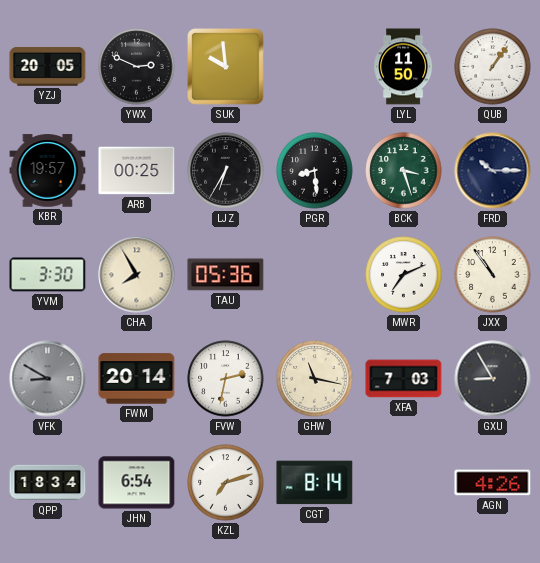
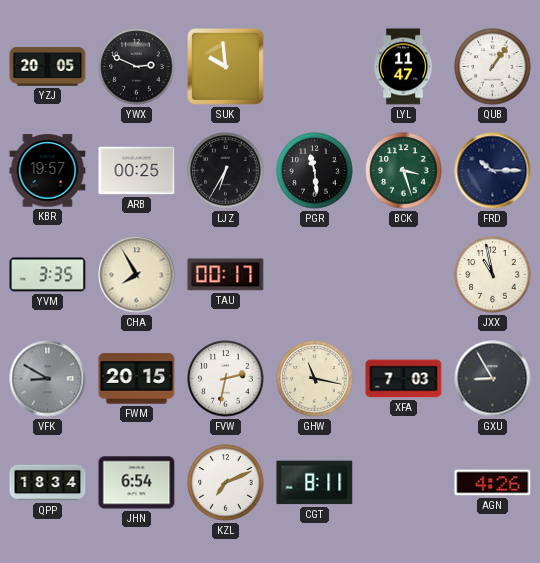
LYL: 11:50 -> 11:47 (404, 67)
PGR: 8:29 -> 11:29 (315, 171)
YVM: 3:30 -> 3:35 (48, 275)
TAU: 05:36 -> 00:17 (226, 275)
MWR: 7:11 -> none (404, 275)
JXX: 10:54 -> 10:58 (493, 275)
FWM: 20:14 -> 20:15 (137, 379)
KZL: 7:12 -> 7:11 (226, 483)
CGT: 8:14 -> 8:11 (315, 483)
